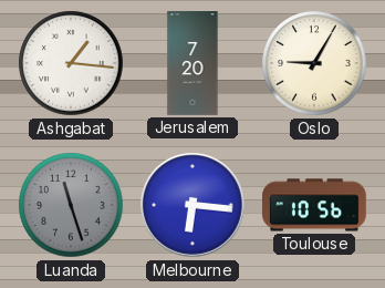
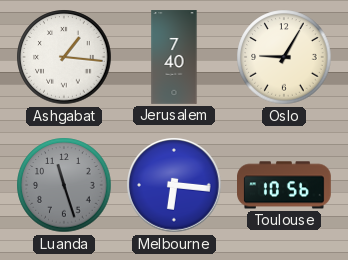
Jerusalem: 7:20 -> 7:40 (174, 57)
